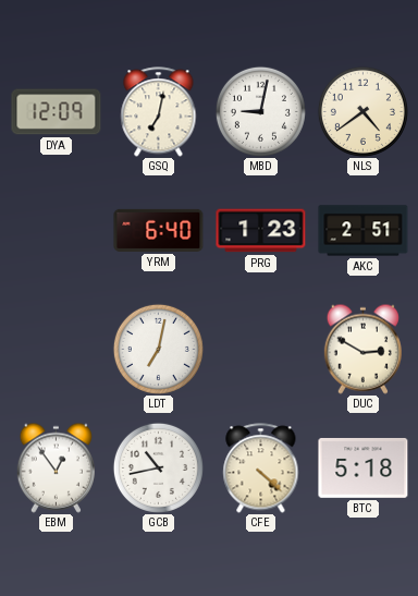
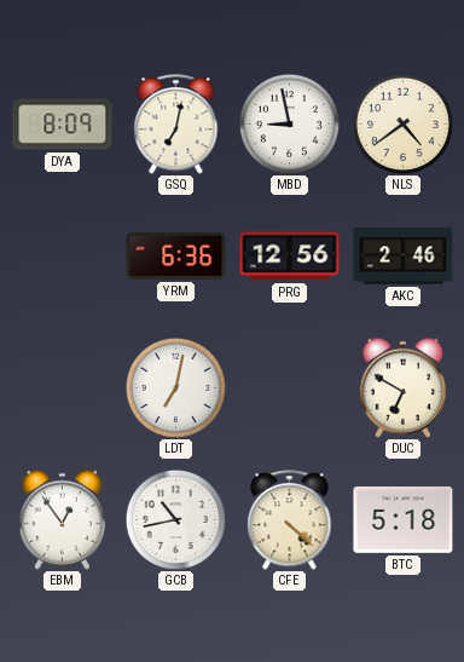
DYA: 12:09 -> 8:09 (63, 125)
MBD: 9:02 -> 8:58 (289, 123)
YRM: 6:40 -> 6:36 (176, 255)
PRG: 1:23 -> 12:56 (290, 257)
AKC: 2:51 -> 2:46 (404, 257)
DUC: 2:50 -> 6:50 (402, 387)
